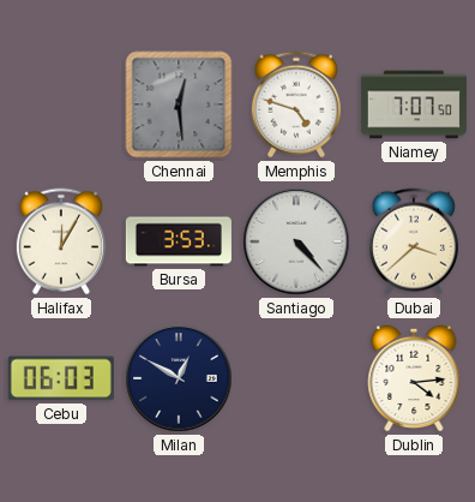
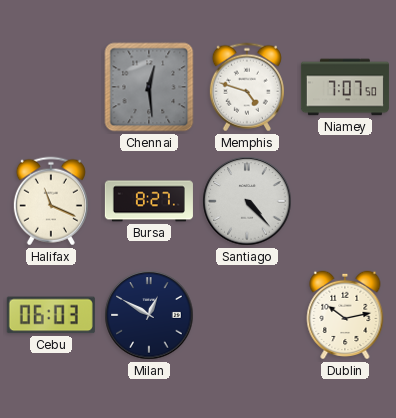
Halifax: 12:05 -> 11:19 (51, 201)
Bursa: 3:53 -> 8:27 (149, 201)
Dubai: 3:38 -> none (414, 241)
Dublin: 4:14 -> 10:13 (345, 315)
